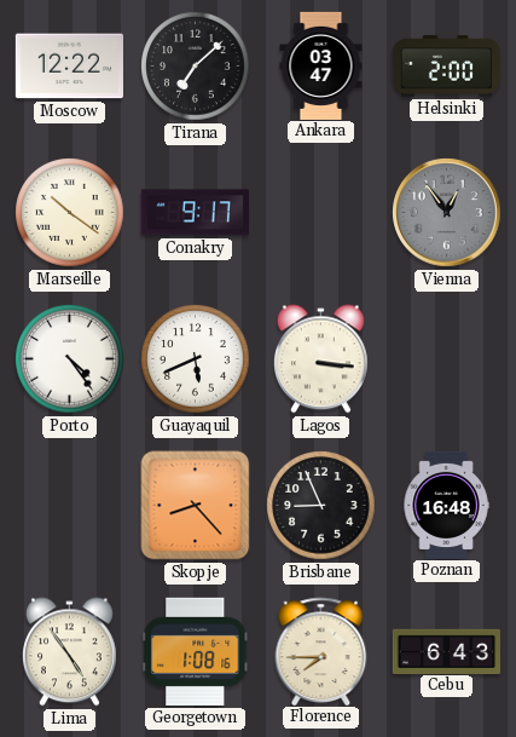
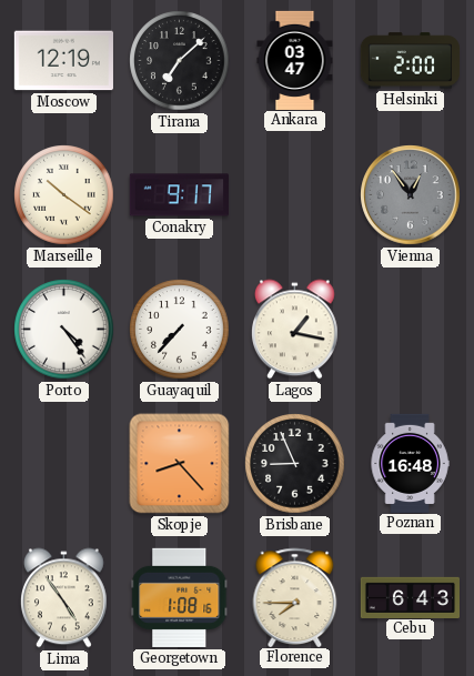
Moscow: 12:22 -> 12:19 (63, 61)
Guayaquil: 5:41 -> 7:37 (180, 330)
Lagos: 3:16 -> 1:17 (294, 330)
